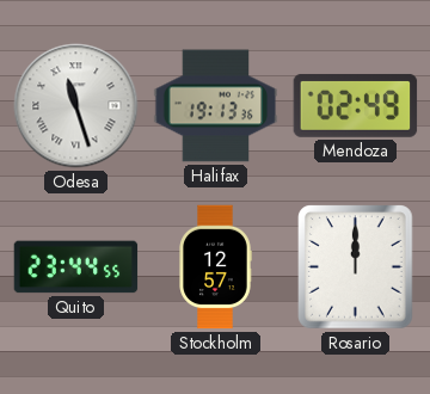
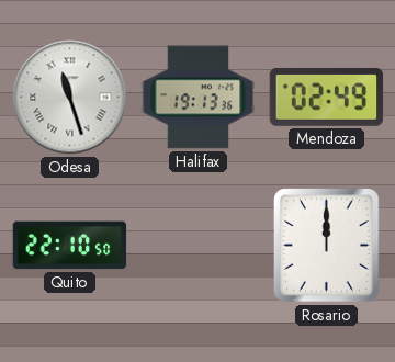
Quito: 23:44 -> 22:10 (70, 246)
Stockholm: 12:57 -> none (215, 267)
